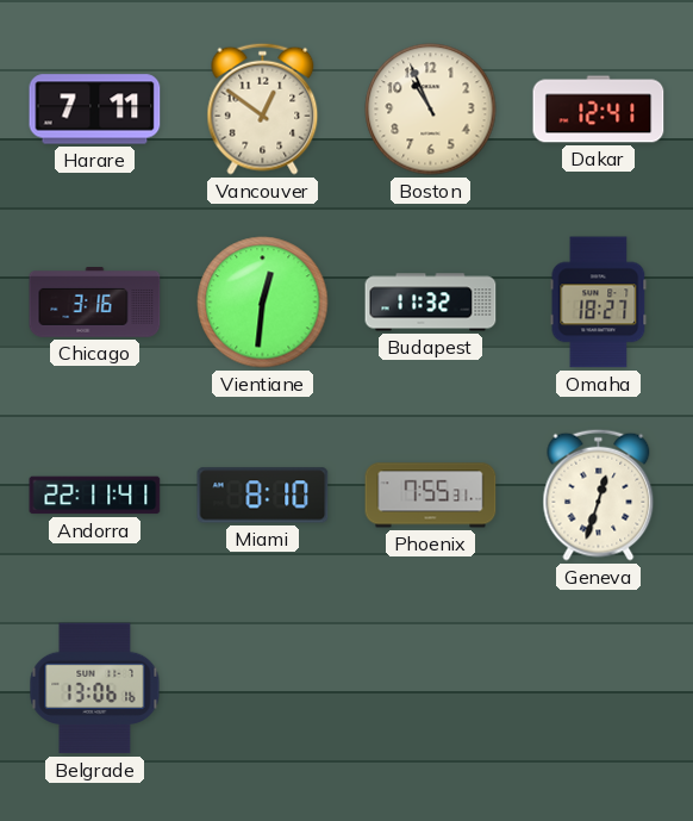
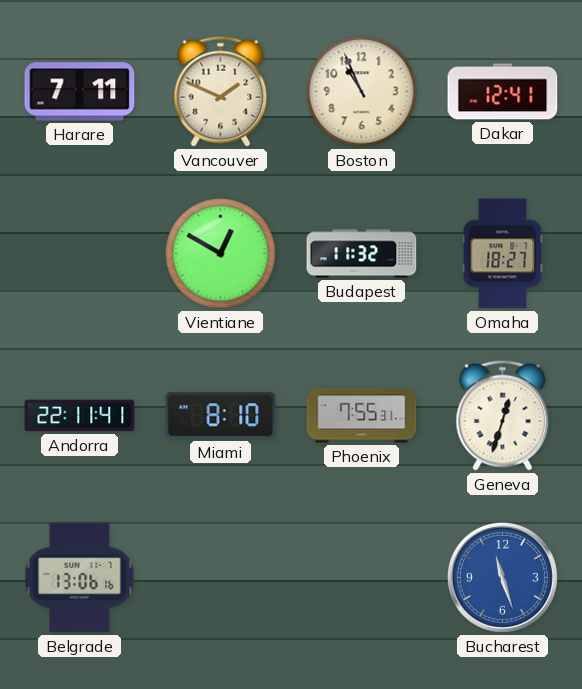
Vancouver: 12:51 -> 1:49 (221, 91)
Chicago: 3:16 -> none (95, 303)
Vientiane: 12:31 -> 12:50 (221, 254)
Bucharest: none -> 11:27 (502, 577)
